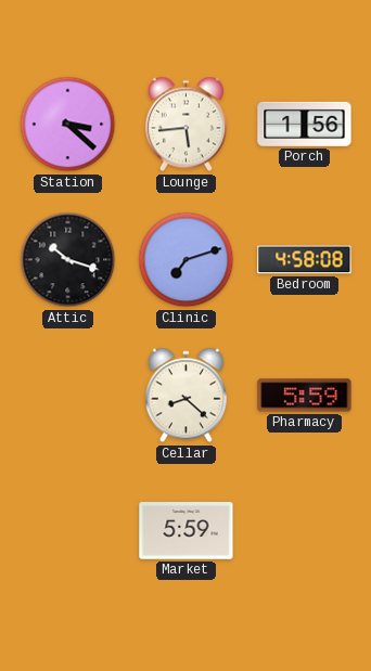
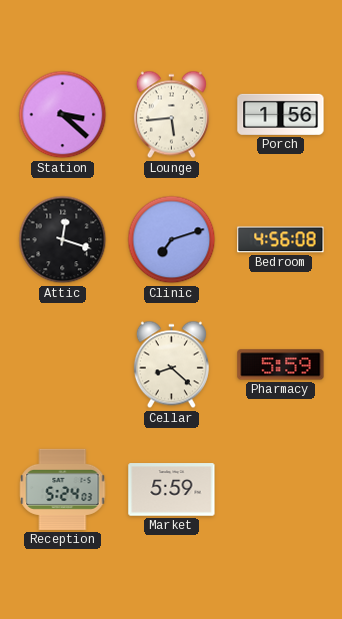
Attic: 10:18 -> 12:18 (63, 240)
Bedroom: 4:58 -> 4:56 (281, 240)
Reception: none -> 5:24 (63, 489)
